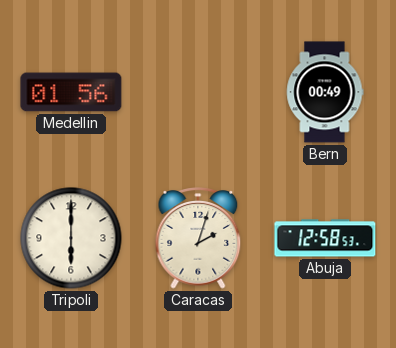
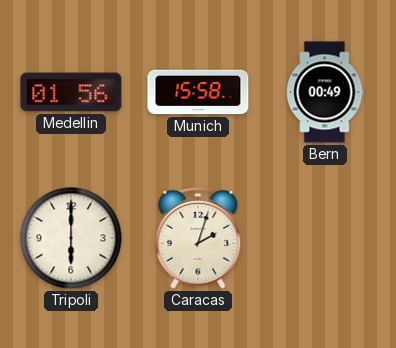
Munich: none -> 15:58 (198, 92)
Abuja: 12:58 -> none (325, 238)
